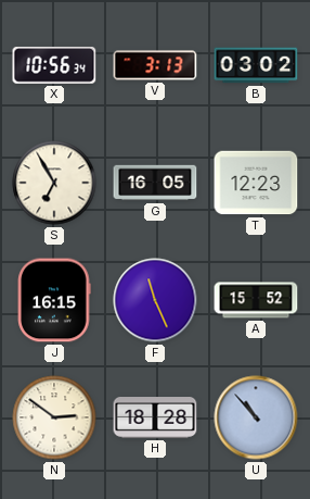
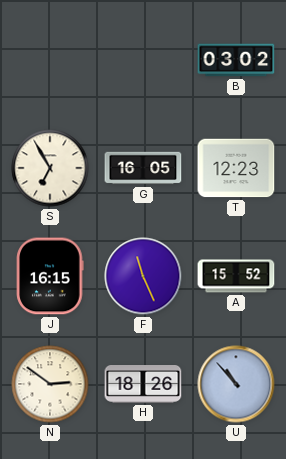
X: 10:56 -> none (54, 65)
V: 3:13 -> none (155, 65)
H: 18:28 -> 18:26 (143, 385)
